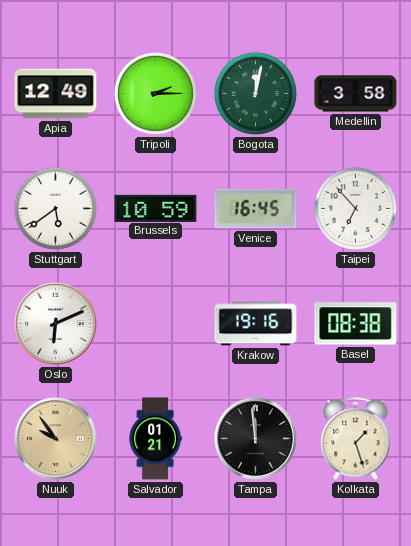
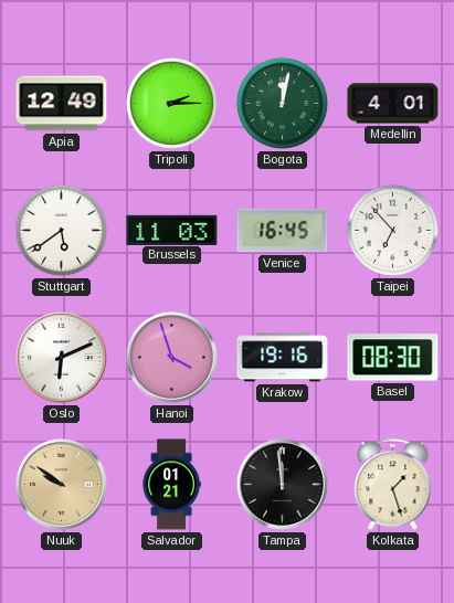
Medellin: 3:58 -> 4:01 (393, 104)
Brussels: 10:59 -> 11:03 (172, 230)
Hanoi: none -> 3:57 (171, 357)
Basel: 08:38 -> 08:30 (393, 358)
Nuuk: 9:54 -> 9:51 (61, 484)
